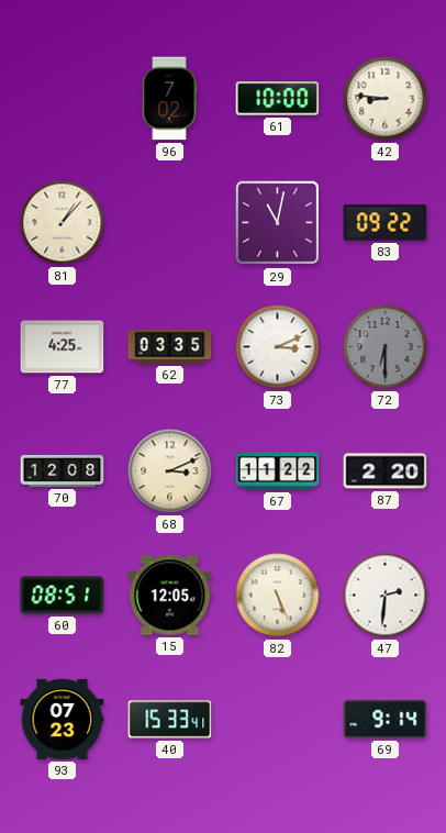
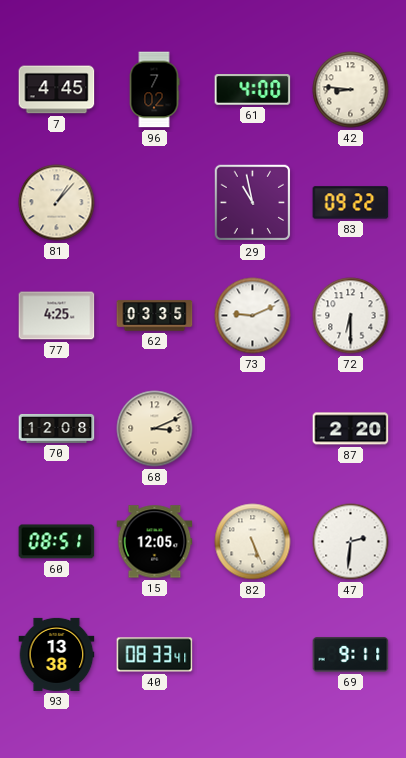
7: none -> 4:45 (57, 90)
61: 10:00 -> 4:00 (253, 90)
29: 11:02 -> 10:58 (253, 203)
73: 3:11 -> 9:11 (253, 316)
72 dial: grey -> white (351, 316)
67: 11:22 -> none (278, 471)
93: 07:23 -> 13:38 (57, 654)
40: 15:33 -> 08:33 (155, 655)
69: 9:14 -> 9:11 (351, 655)
